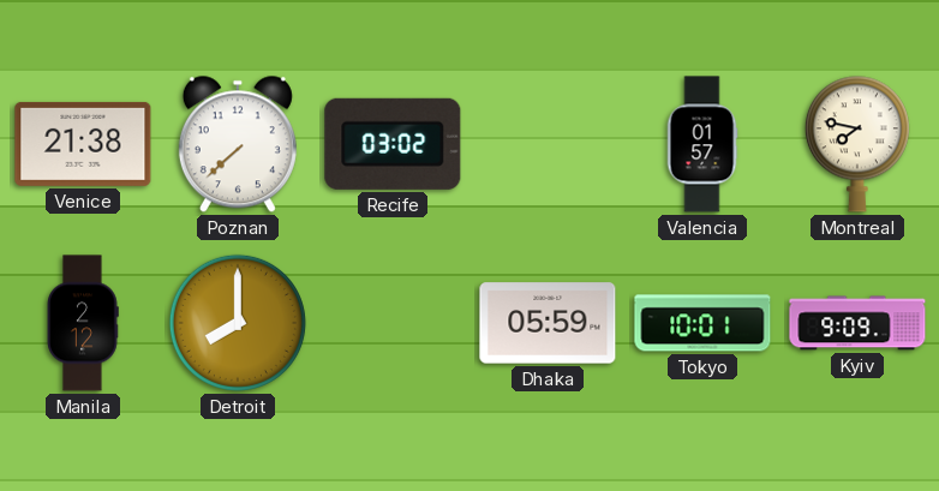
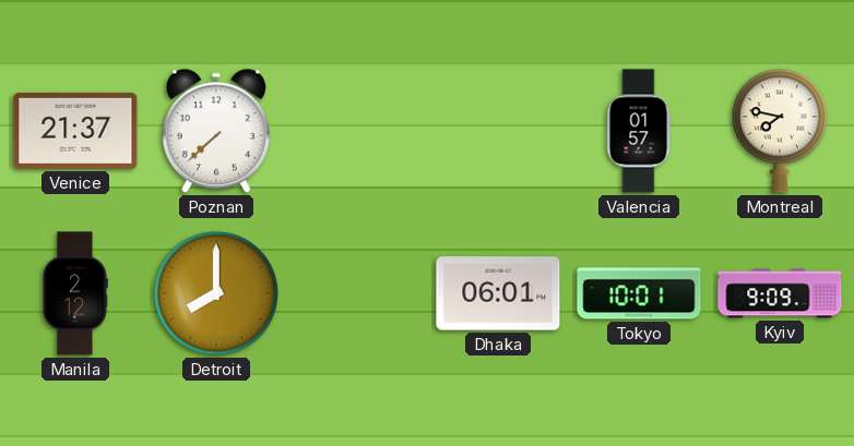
Venice: 21:38 -> 21:37 (75, 131)
Recife: 03:02 -> none (393, 144)
Dhaka: 05:59 -> 06:01 (498, 293)
